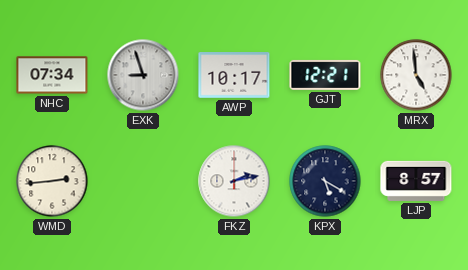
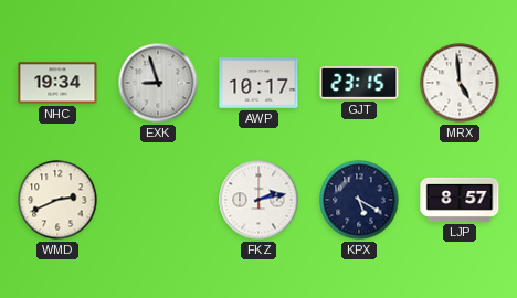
NHC: 07:34 -> 19:34 (57, 83)
GJT: 12:21 -> 23:15 (359, 83)
WMD: 2:44 -> 2:41 (57, 200)
